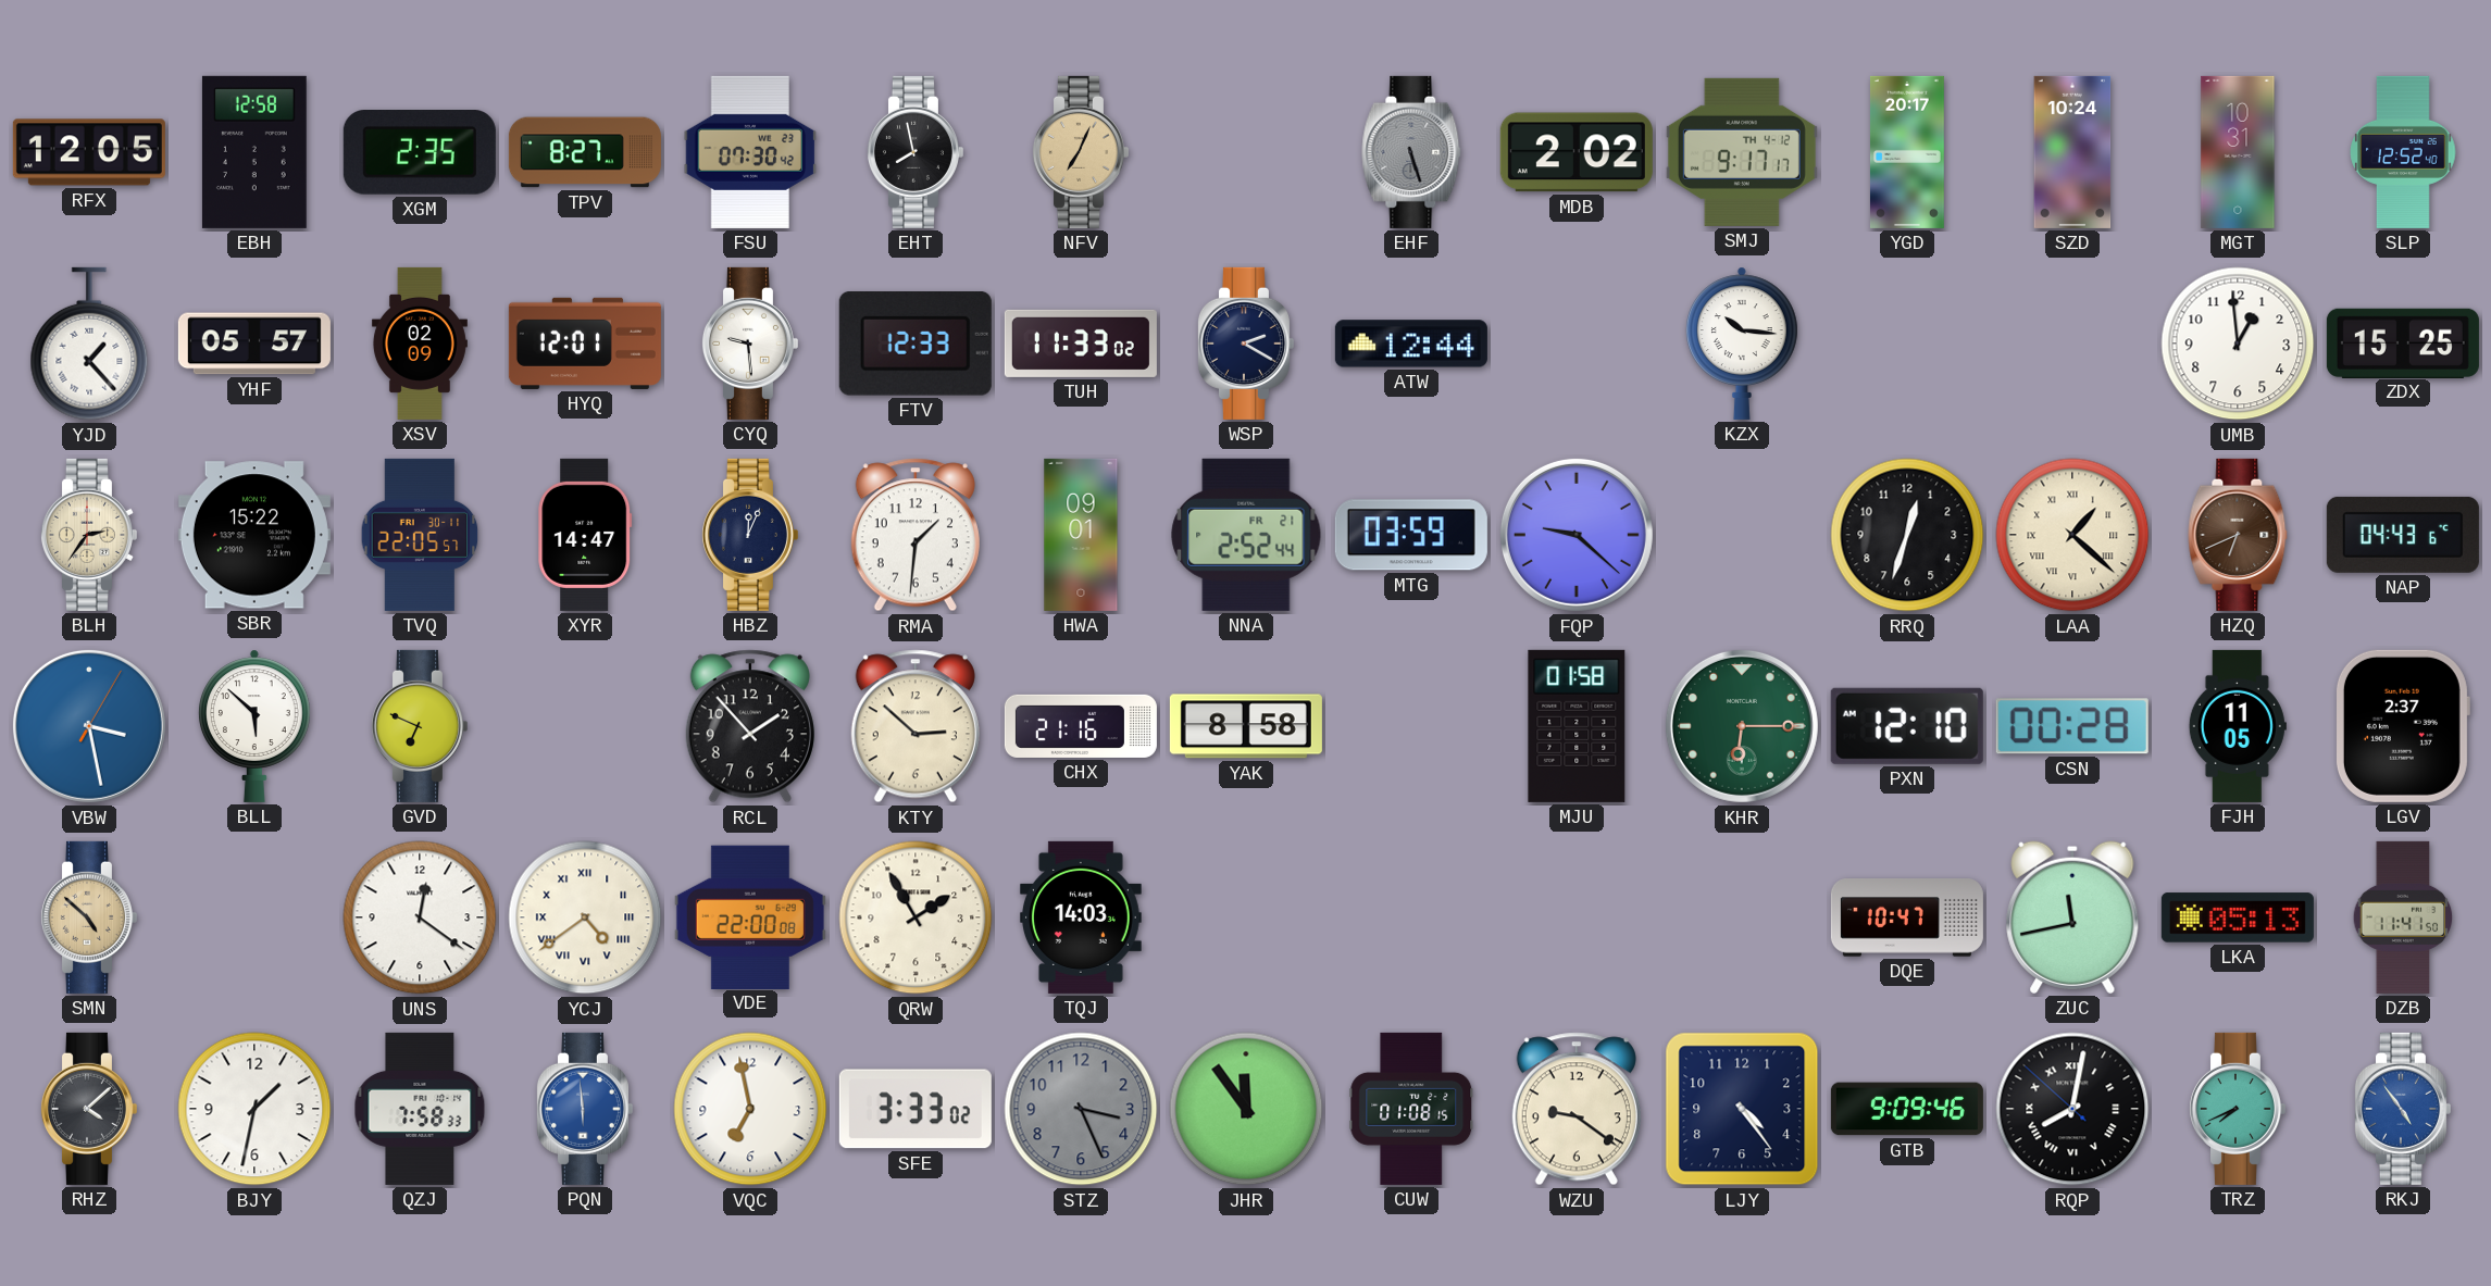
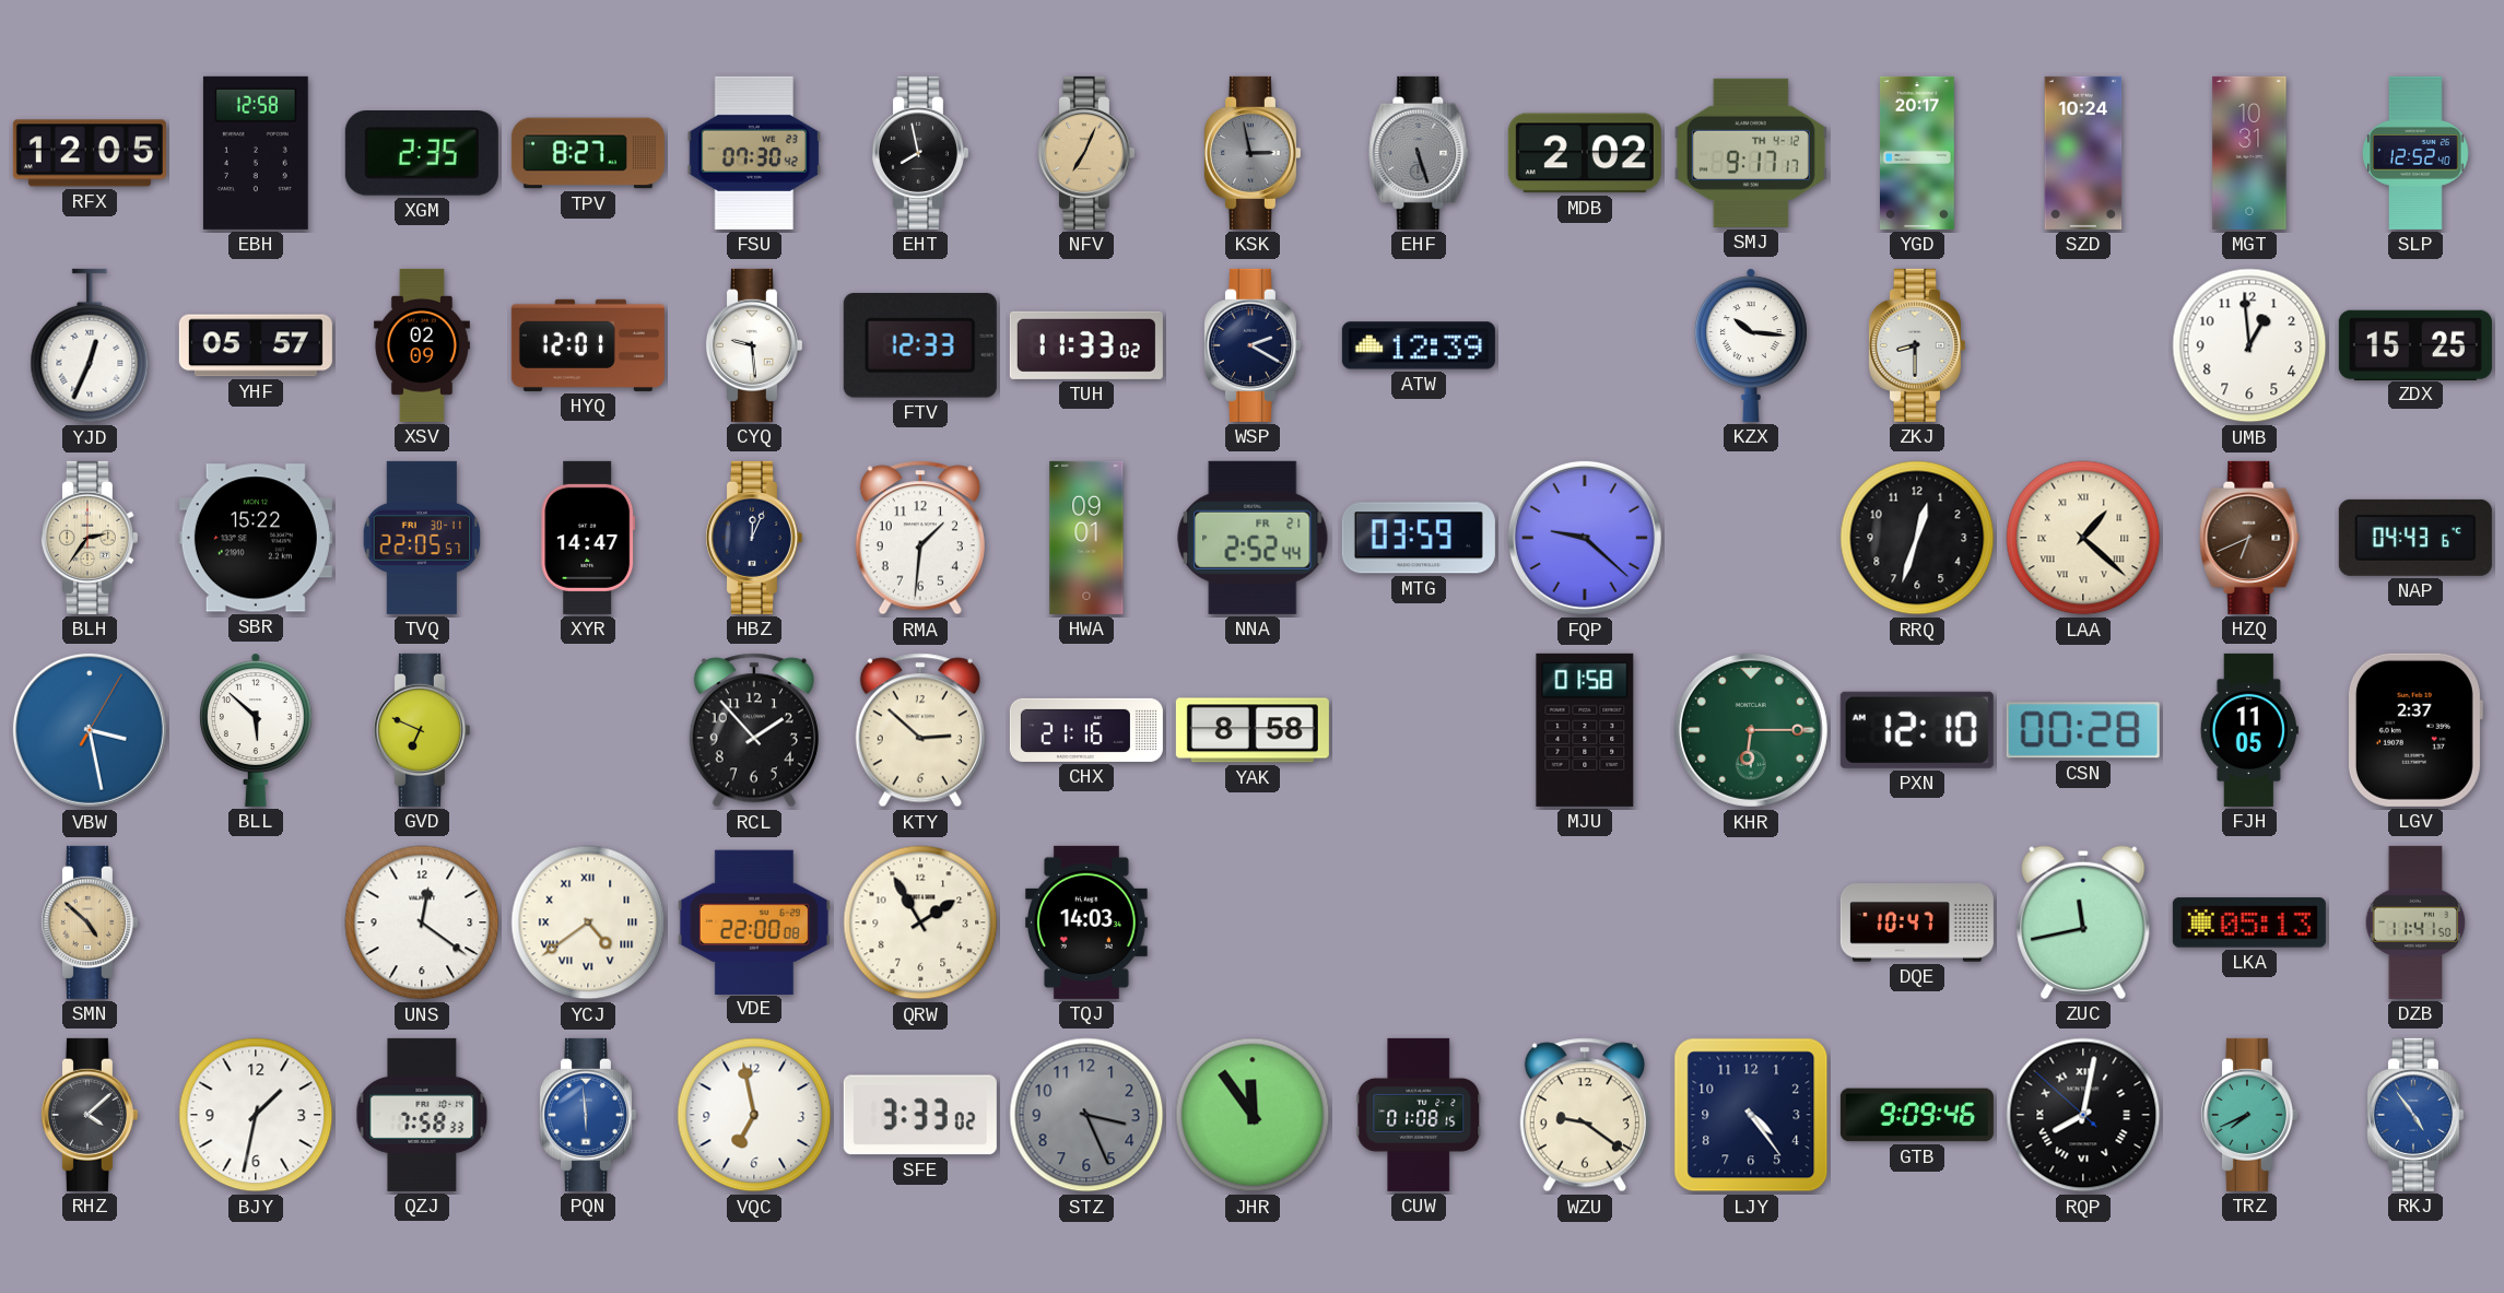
KSK: none -> 2:58 (1251, 153)
YJD: 1:23 -> 12:34 (90, 345)
ATW: 12:44 -> 12:39 (1419, 345)
ZKJ: none -> 8:30 (1916, 345)
